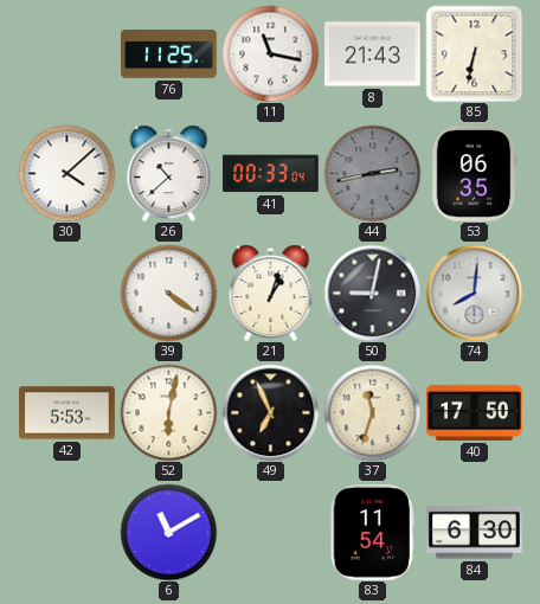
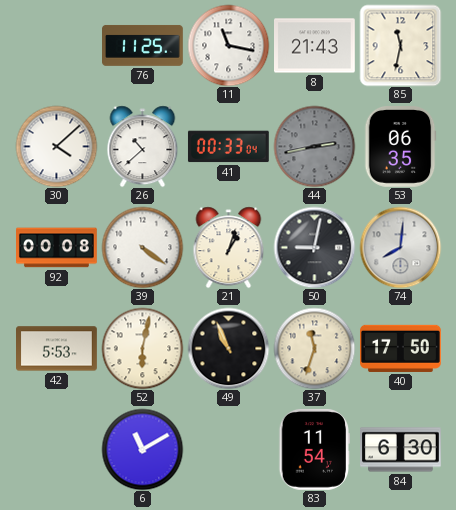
85: 6:32 -> 11:32 (400, 45)
92: none -> 00:08 (57, 248)
49: 6:56 -> 10:56 (228, 348)
